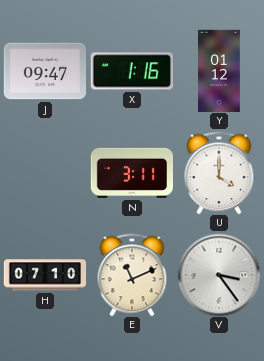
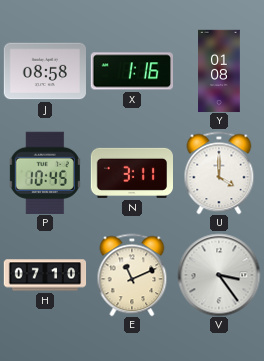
J: 09:47 -> 08:58 (44, 71)
Y: 01:12 -> 01:08 (219, 71)
P: none -> 10:45 (45, 173)
